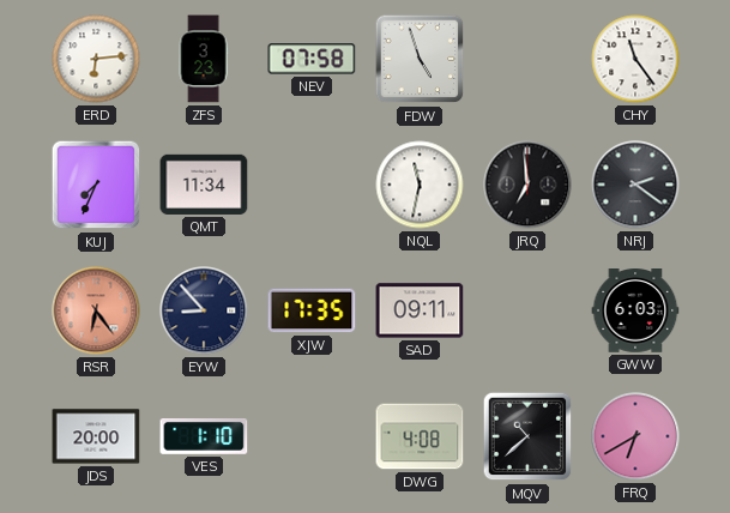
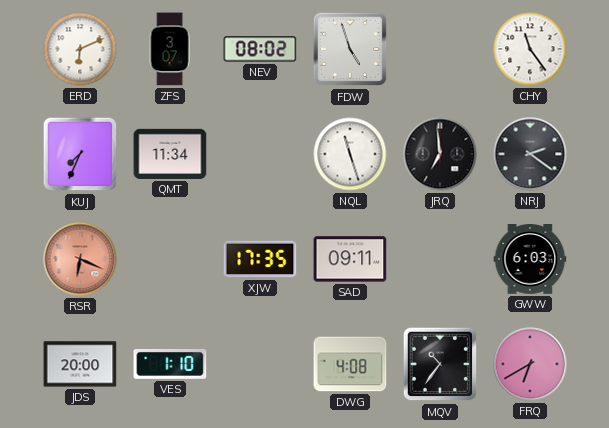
ERD: 6:14 -> 6:11 (80, 49)
ZFS: 3:23 -> 3:07 (170, 49)
NEV: 07:58 -> 08:02 (260, 49)
NQL: 11:32 -> 11:27 (350, 154)
RSR: 6:24 -> 6:19 (80, 259)
EYW: 8:53 -> none (204, 310)
MQV: 10:38 -> 10:36 (440, 364)
